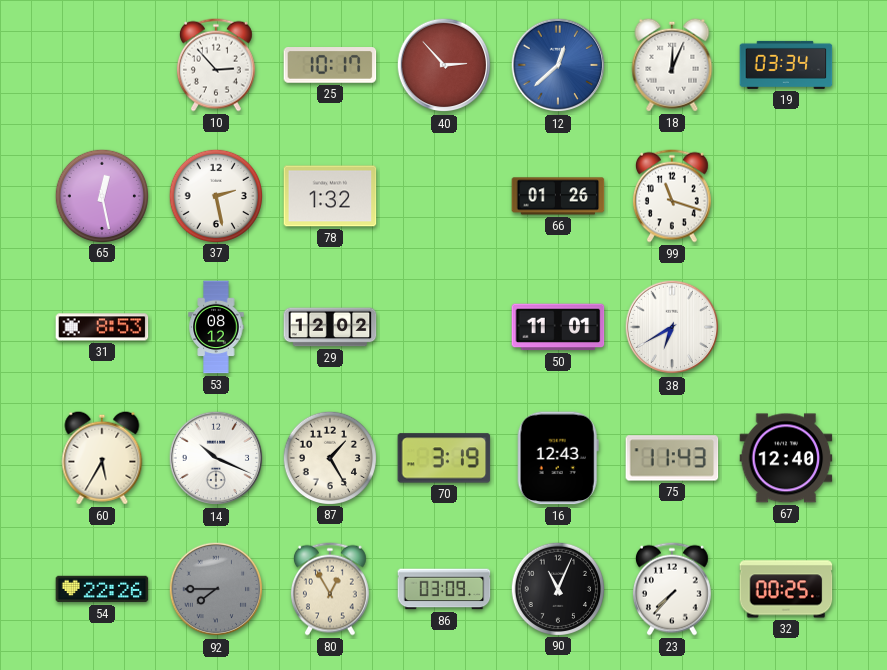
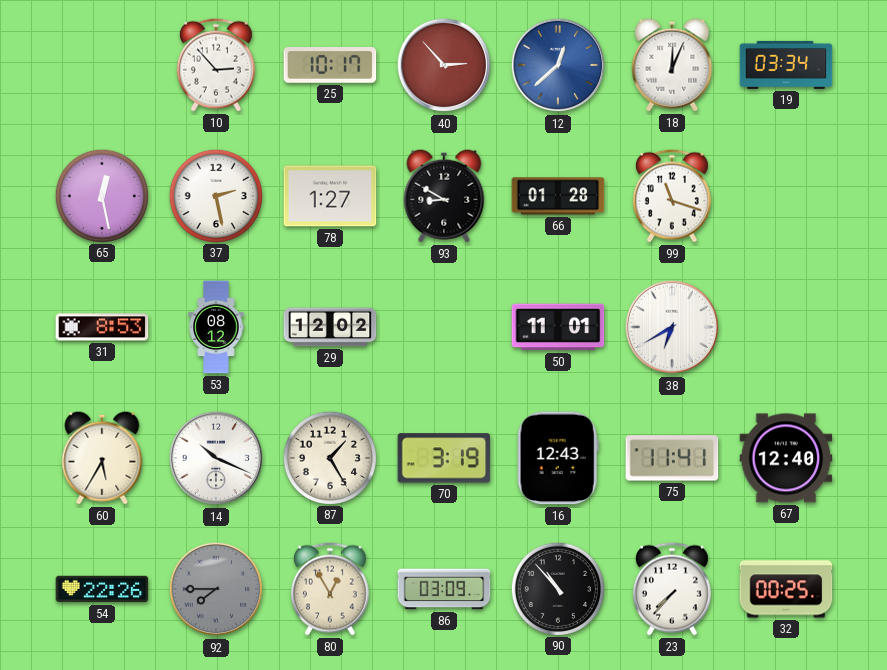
78: 1:32 -> 1:27 (330, 196)
93: none -> 8:50 (444, 196)
66: 01:26 -> 01:28 (558, 196)
75: 11:43 -> 11:41 (672, 458)
90: 11:04 -> 10:53 (557, 588)
